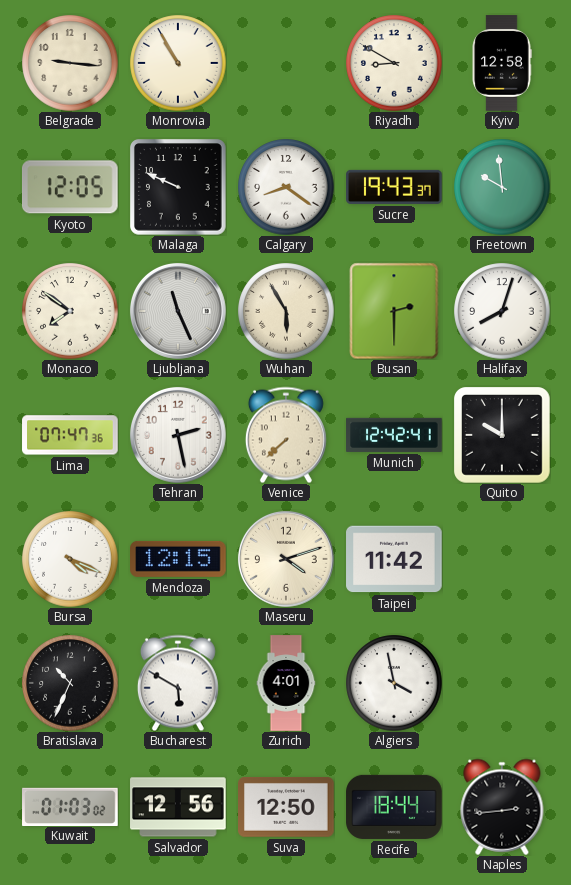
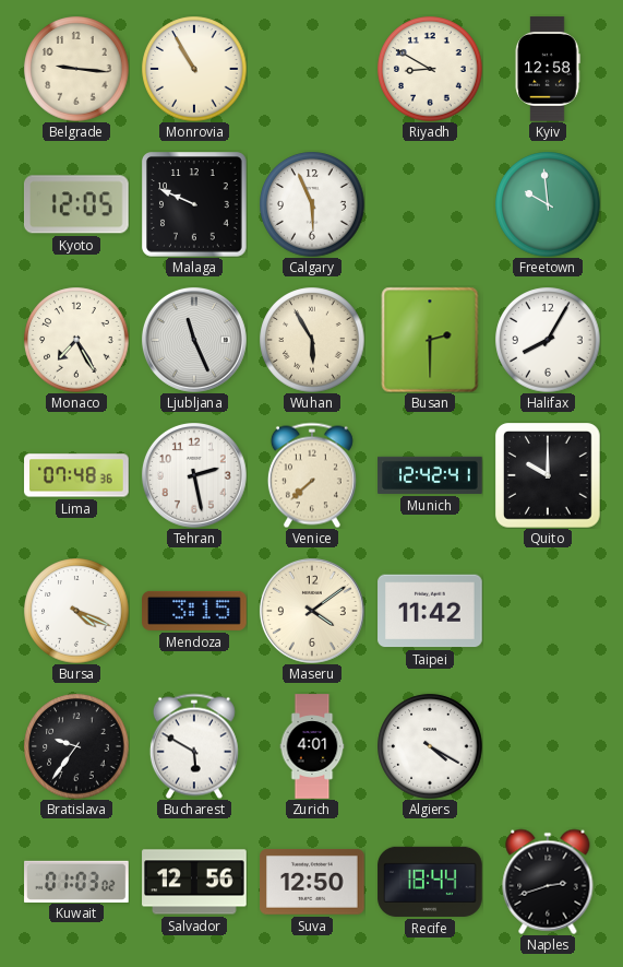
Calgary: 8:21 -> 5:56 (312, 204)
Sucre: 19:43 -> none (394, 187)
Monaco: 7:51 -> 7:25 (76, 340)
Halifax: 8:03 -> 8:05 (548, 340)
Lima: 07:47 -> 07:48 (76, 475)
Mendoza: 12:15 -> 3:15 (194, 611)
Maseru: 4:12 -> 4:09 (312, 611)
Bratislava: 10:34 -> 9:36 (76, 746)
Algiers: 3:58 -> 4:20 (430, 746)
Naples: 2:44 -> 2:42 (548, 882)
